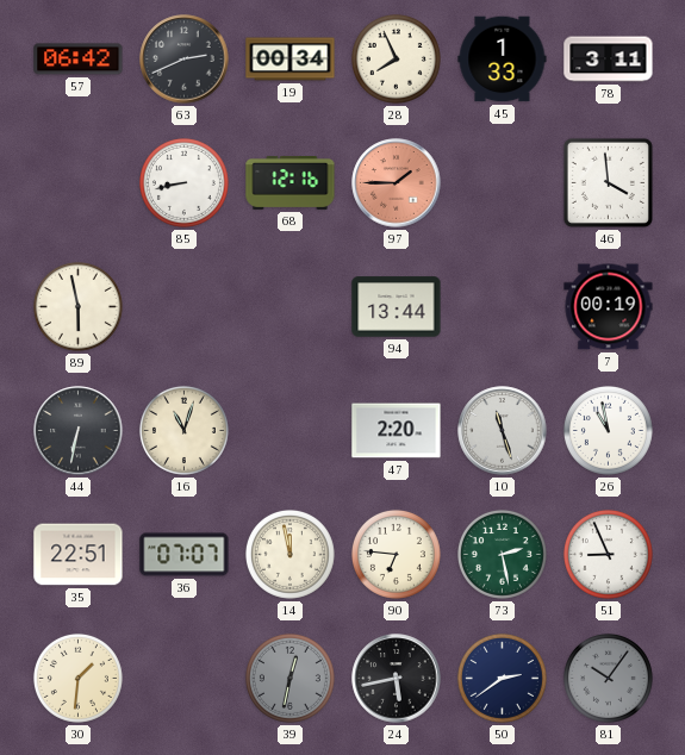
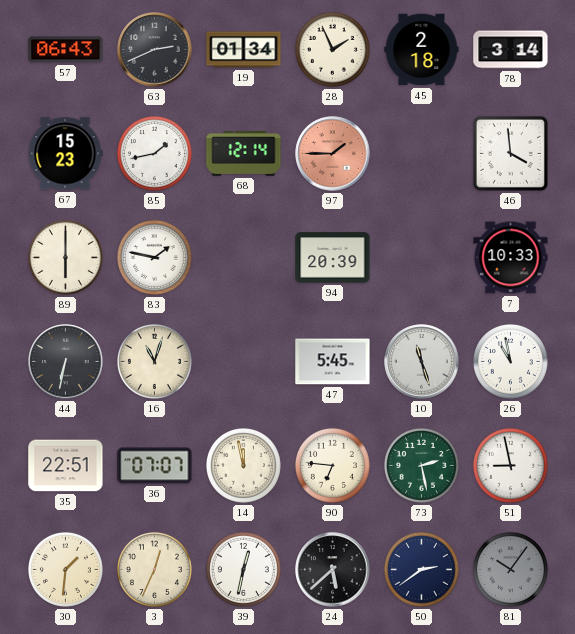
57: 06:42 -> 06:43 (66, 50)
19: 00:34 -> 01:34 (244, 50)
28: 7:56 -> 1:56 (332, 49)
45: 1:33 -> 2:18 (422, 50)
78: 3:11 -> 3:14 (511, 50)
67: none -> 15:23 (65, 154)
85: 8:43 -> 1:43 (154, 153)
68: 12:16 -> 12:14 (244, 154)
89: 5:58 -> 6:00 (65, 257)
83: none -> 1:47 (154, 257)
94: 13:44 -> 20:39 (333, 258)
7: 00:19 -> 10:33 (511, 258)
47: 2:20 -> 5:45 (333, 362)
51: 8:56 -> 8:58 (510, 465)
3: none -> 12:34 (154, 569)
39 dial: grey -> white (243, 569)
24: 5:43 -> 5:38 (333, 570)
